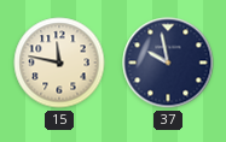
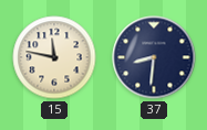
37: 9:58 -> 8:31 (154, 57)
